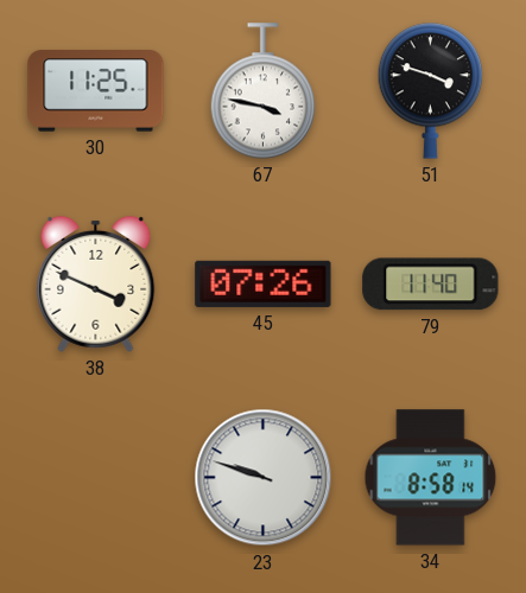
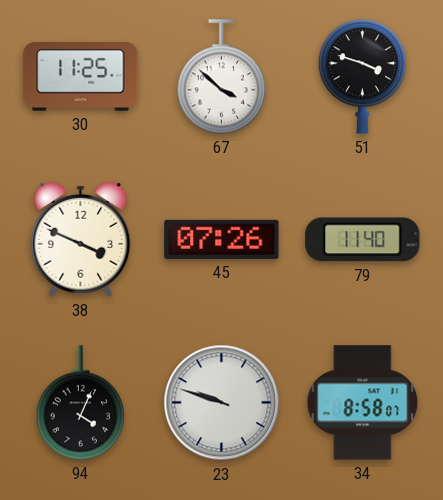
67: 3:47 -> 3:52 (222, 77)
94: none -> 4:04 (81, 403)
34: 8:58:14 -> 8:58:07 (363, 403)
